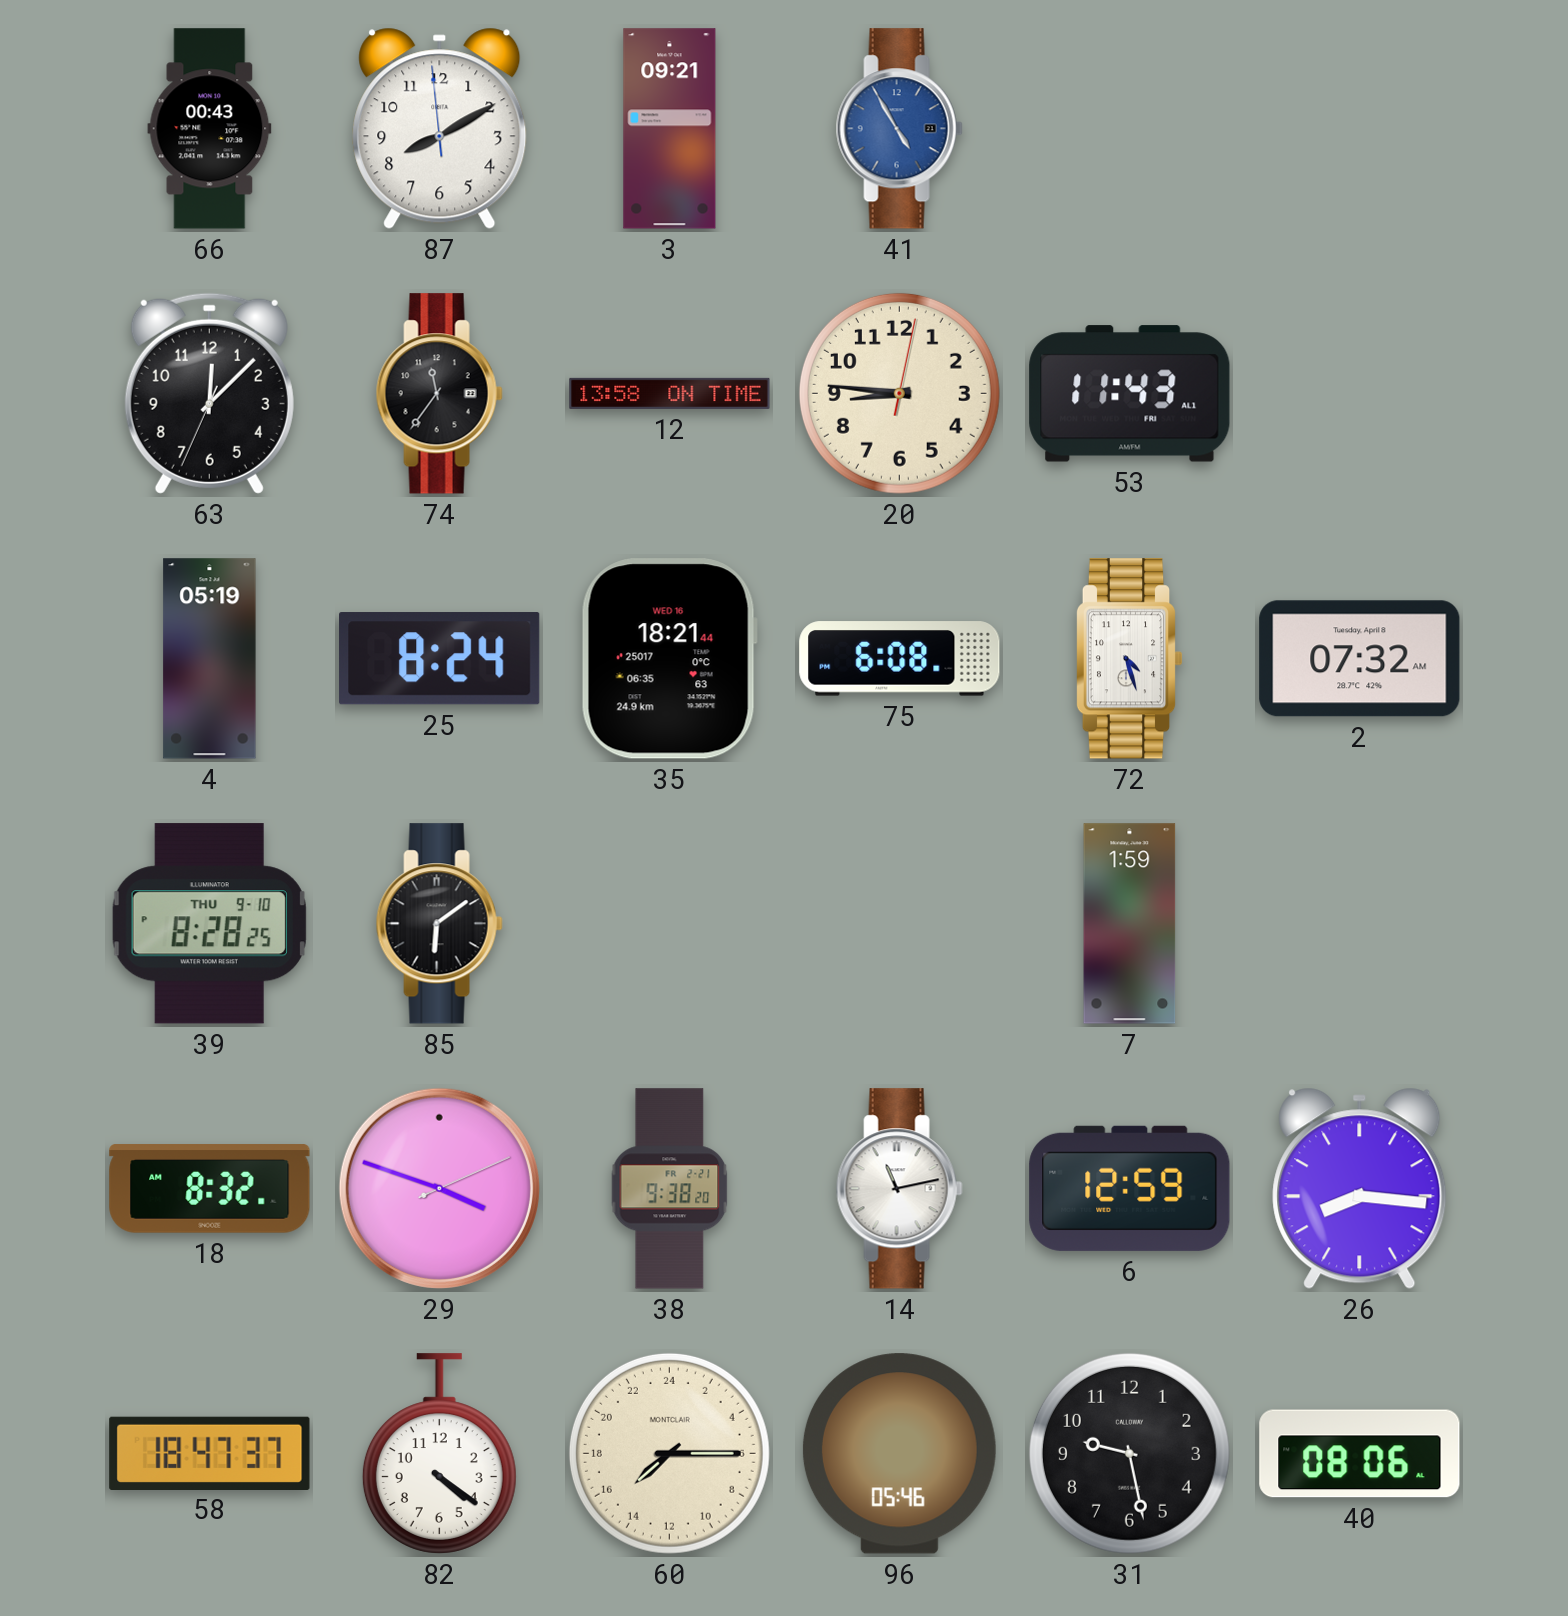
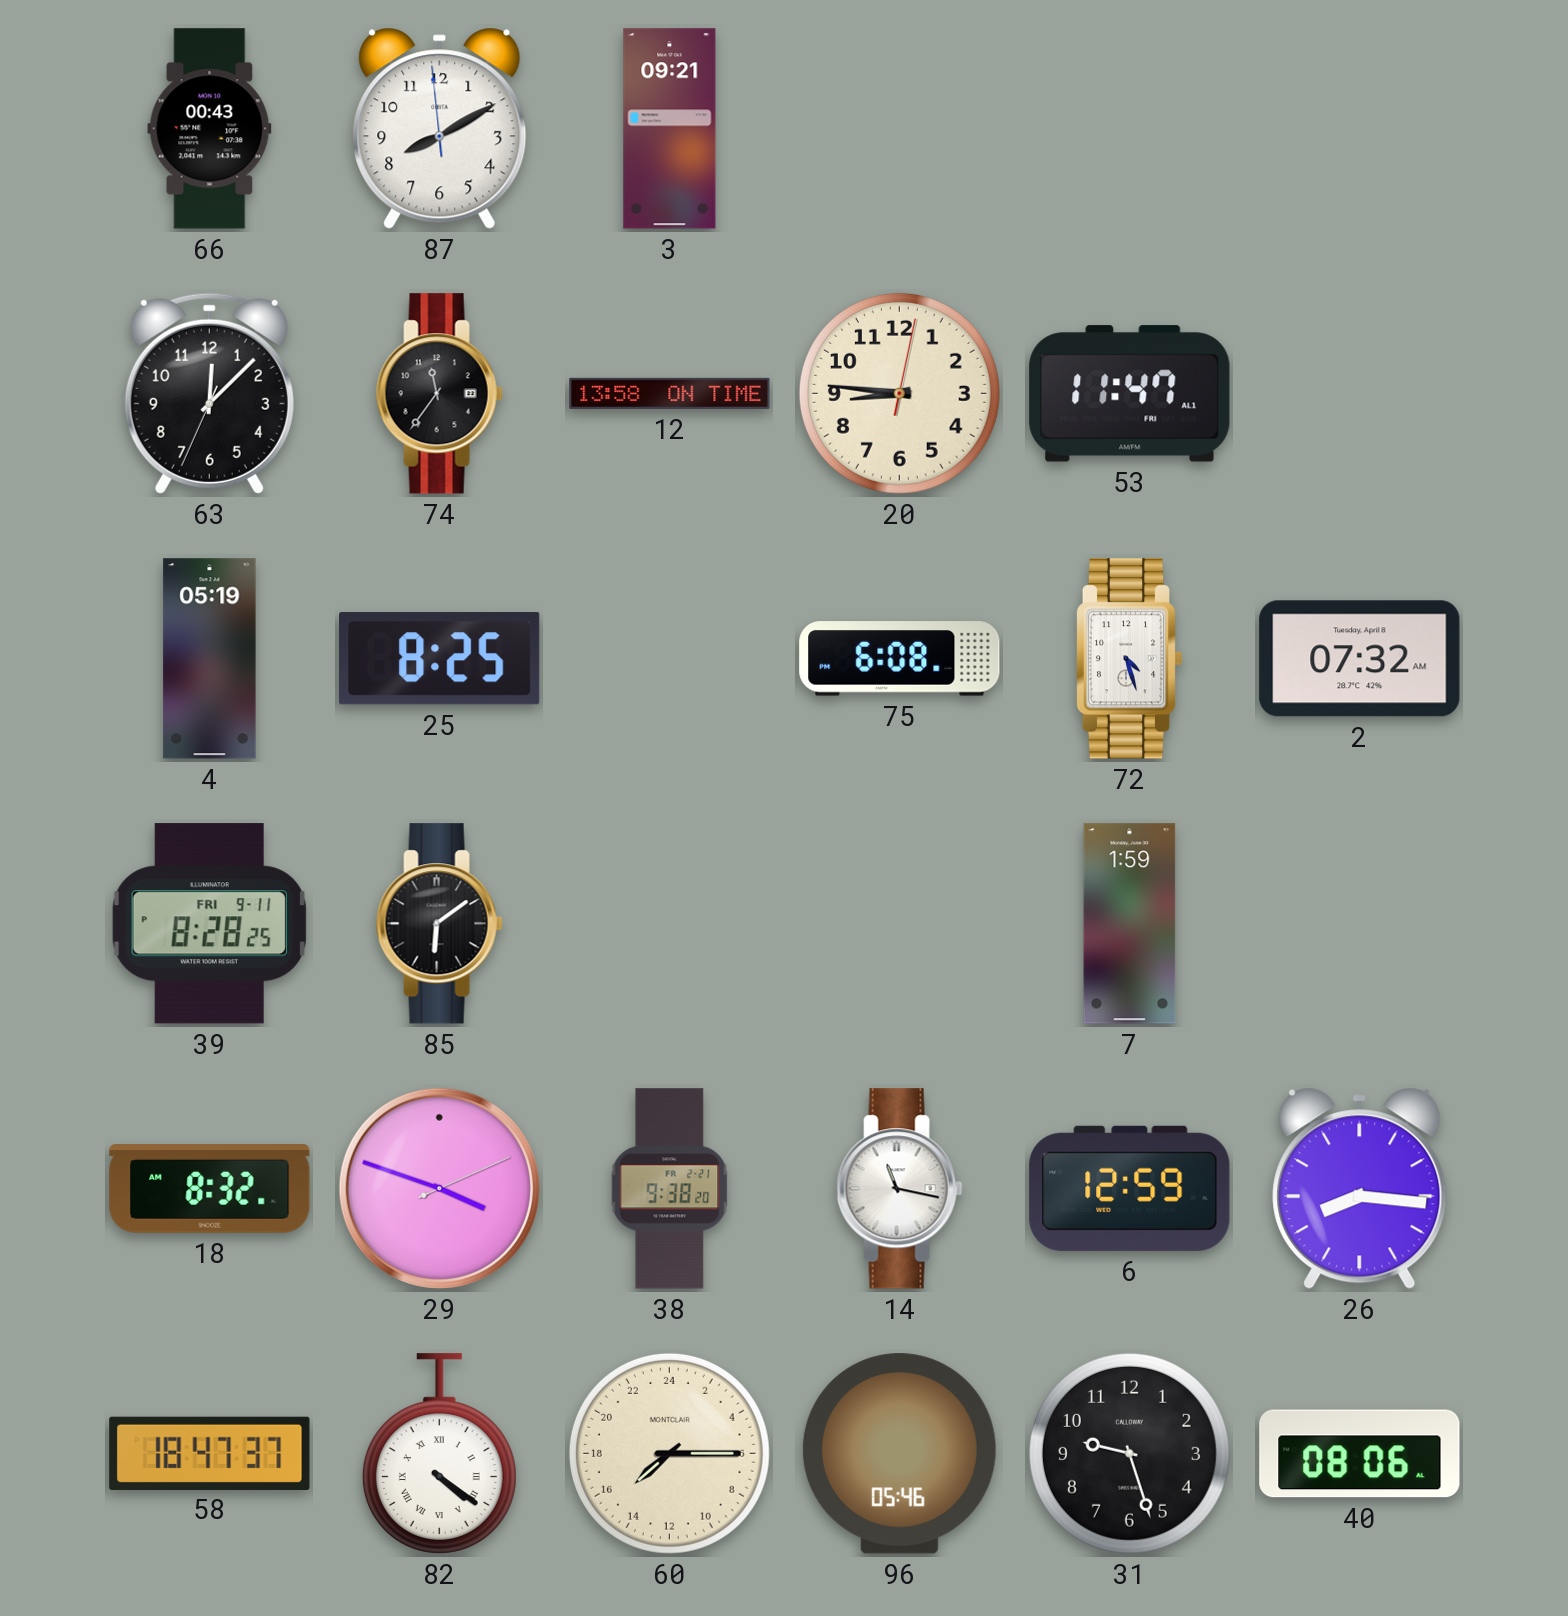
41: 4:55 -> none (899, 129)
53: 11:43 -> 11:47 (1130, 394)
25: 8:24 -> 8:25 (440, 659)
35: 18:21 -> none (669, 659)
39 date: THU 9-10 -> FRI 9-11 (209, 924)
14: 11:13 -> 11:17 (899, 1189)
82 numerals: Arabic -> Roman (439, 1454)
31: 9:28 -> 9:27 (1129, 1453)
